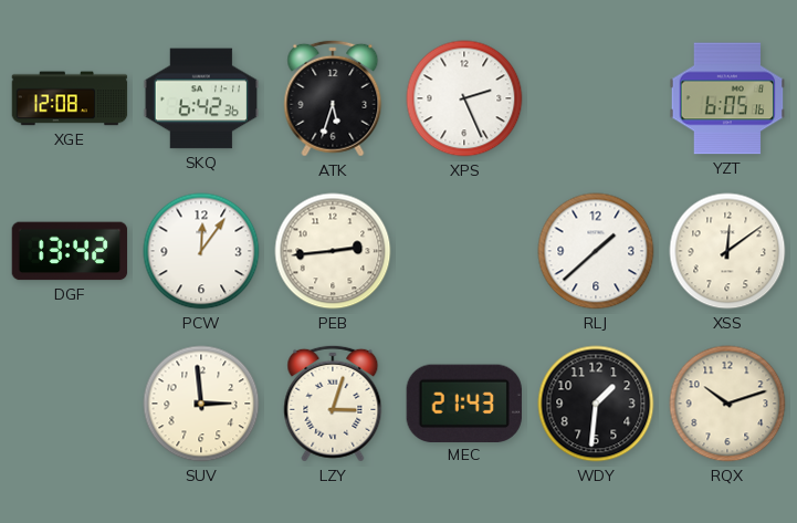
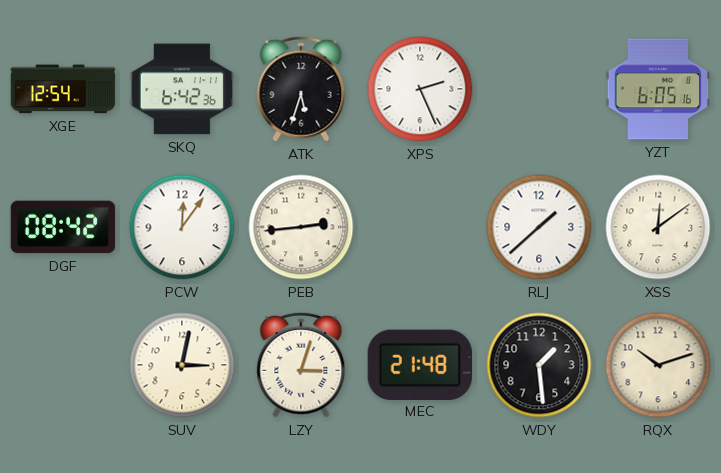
XGE: 12:08 -> 12:54 (63, 89)
DGF: 13:42 -> 08:42 (63, 227)
SUV: 2:59 -> 3:02 (182, 365)
MEC: 21:43 -> 21:48 (420, 364)
WDY: 1:31 -> 1:29 (539, 365)
